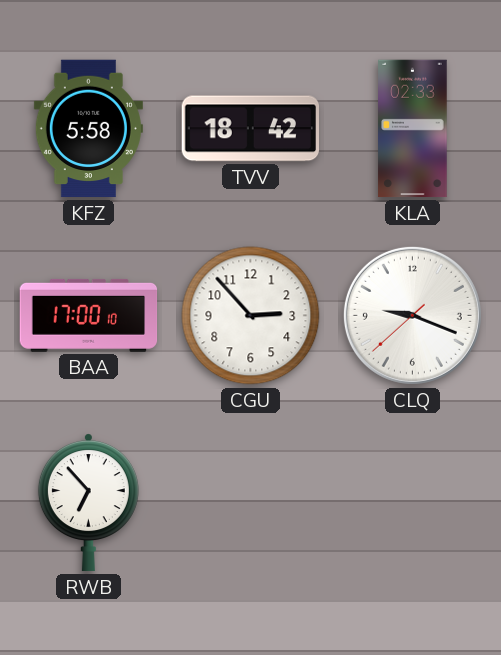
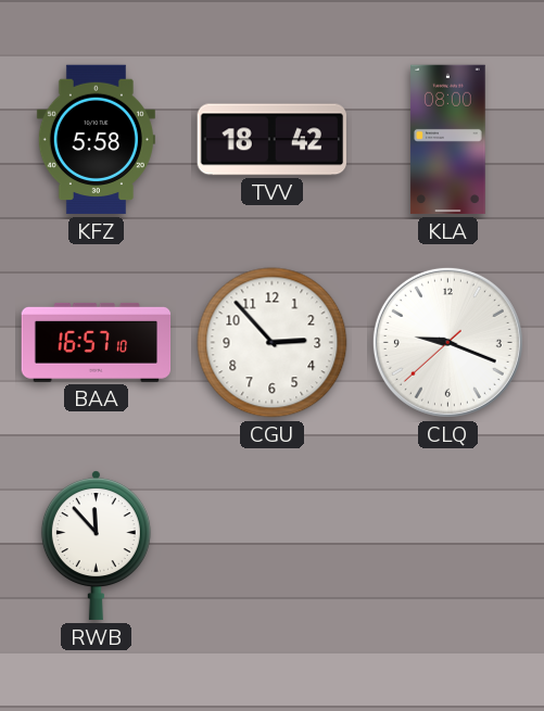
KLA: 02:33 -> 08:00 (448, 140)
BAA: 17:00 -> 16:57 (97, 342)
RWB: 6:53 -> 11:53 (96, 546)
